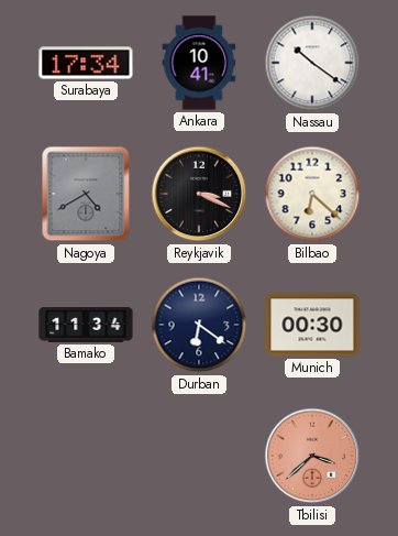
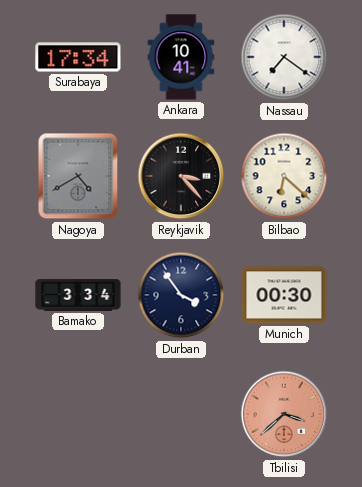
Nassau: 10:21 -> 7:21 (284, 57)
Reykjavik: 3:19 -> 3:23 (181, 176)
Bamako: 11:34 -> 3:34 (78, 295)
Durban: 6:21 -> 3:54 (181, 295)
